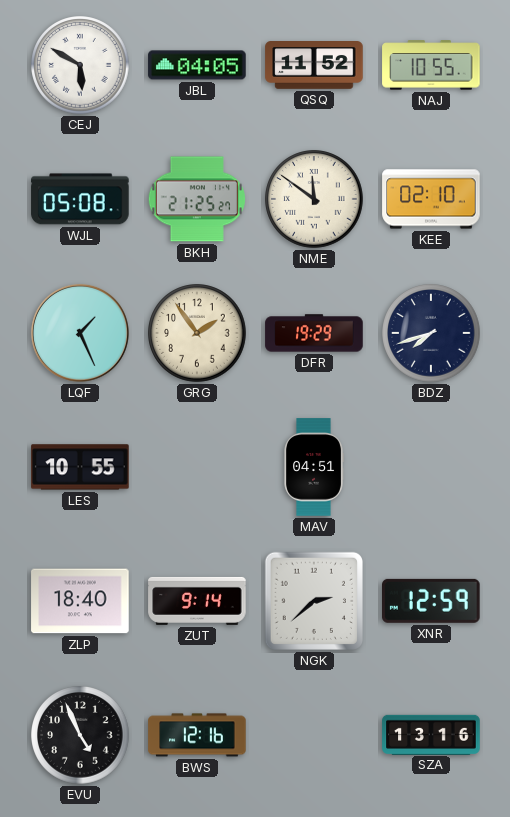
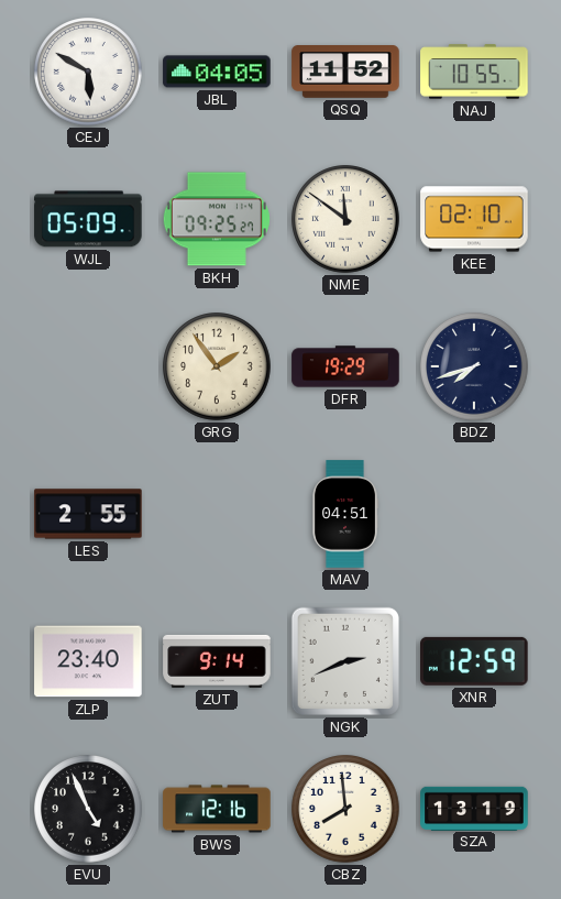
WJL: 05:08 -> 05:09 (88, 219)
BKH: 21:25 -> 09:25 (217, 219)
LQF: 1:26 -> none (80, 333)
LES: 10:55 -> 2:55 (88, 514)
ZLP: 18:40 -> 23:40 (88, 661)
NGK: 2:38 -> 2:41 (345, 661)
CBZ: none -> 7:59 (345, 809)
SZA: 13:16 -> 13:19 (474, 808)
